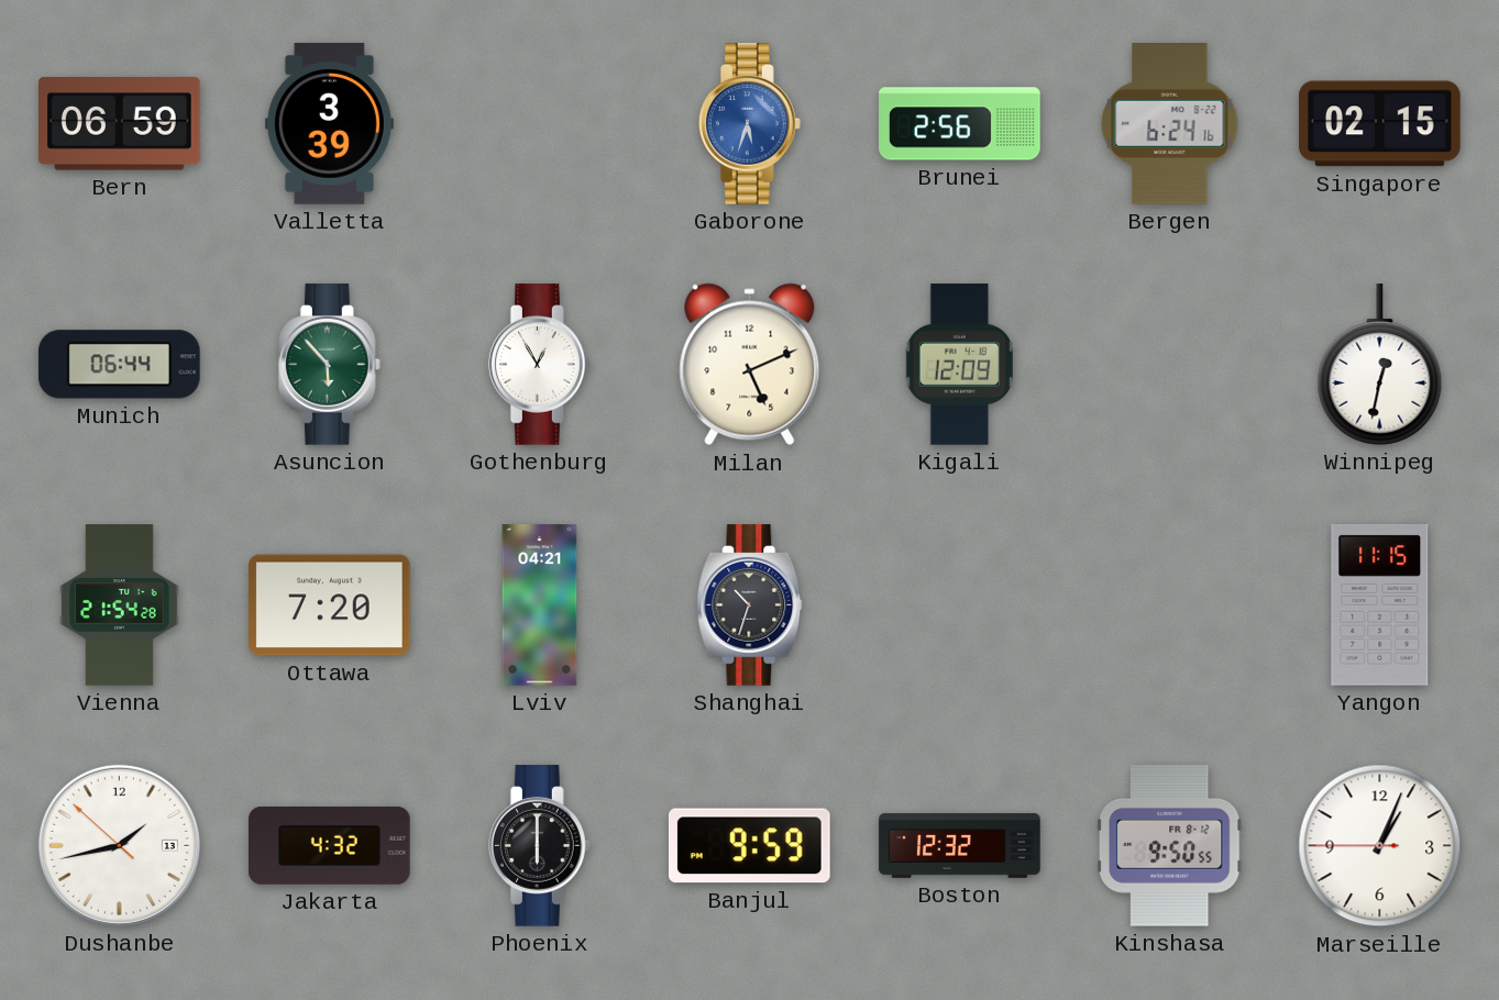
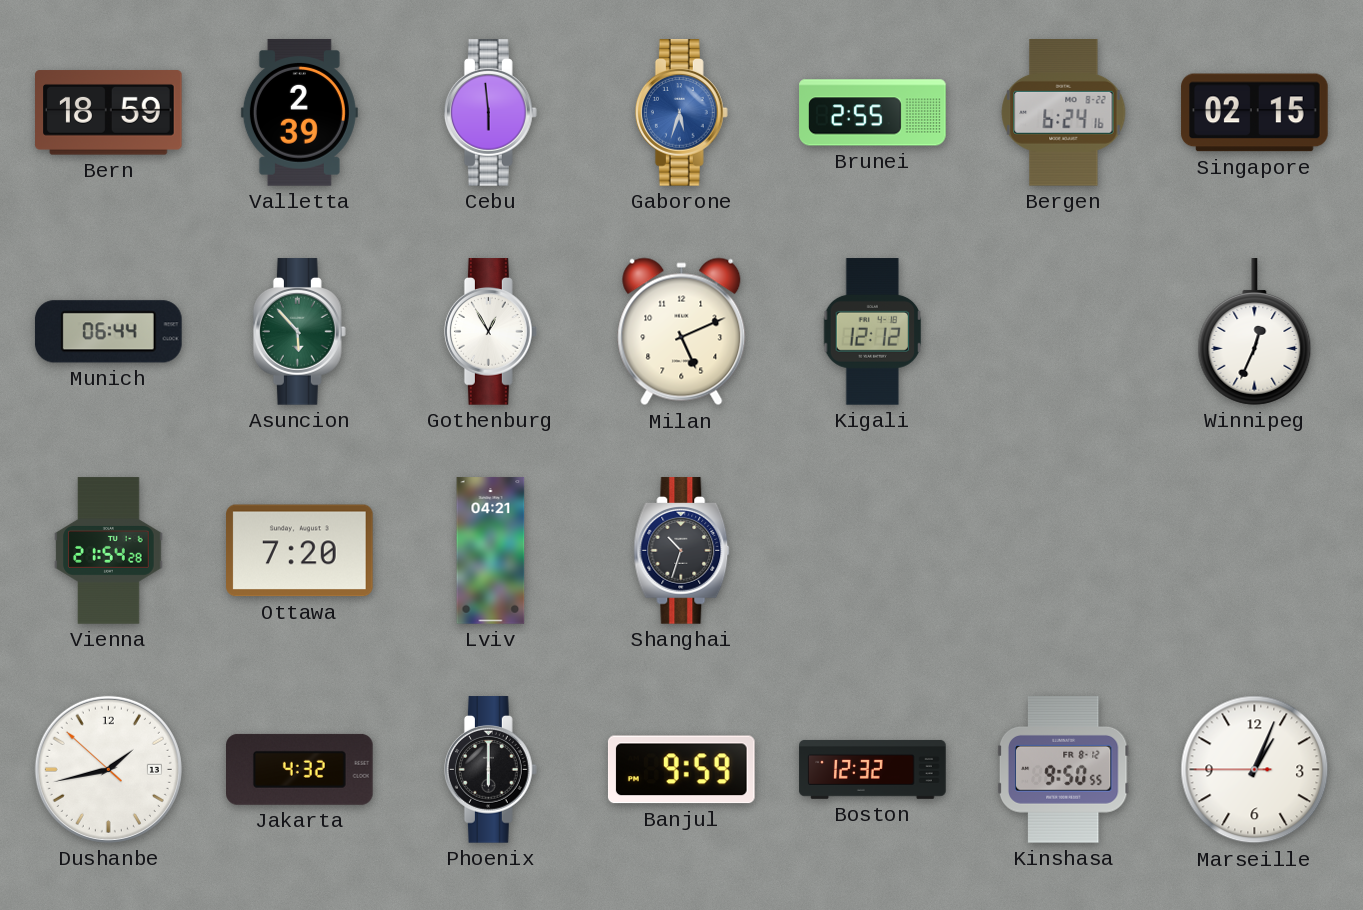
Bern: 06:59 -> 18:59 (109, 113)
Valletta: 3:39 -> 2:39 (299, 113)
Cebu: none -> 5:59 (490, 113)
Brunei: 2:56 -> 2:55 (873, 113)
Kigali: 12:09 -> 12:12 (873, 332)
Winnipeg: 12:32 -> 12:34 (1255, 332)
Yangon: 11:15 -> none (1380, 604)
